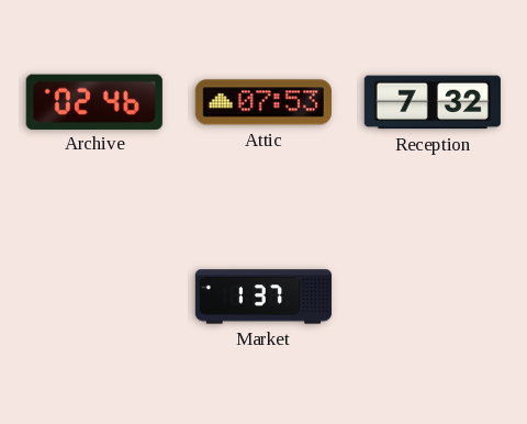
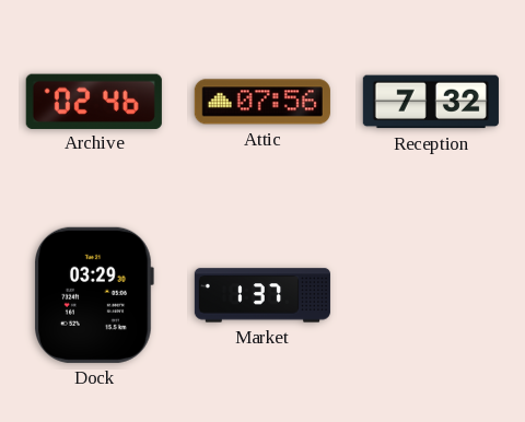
Attic: 07:53 -> 07:56 (262, 102)
Dock: none -> 03:29 (94, 295)
